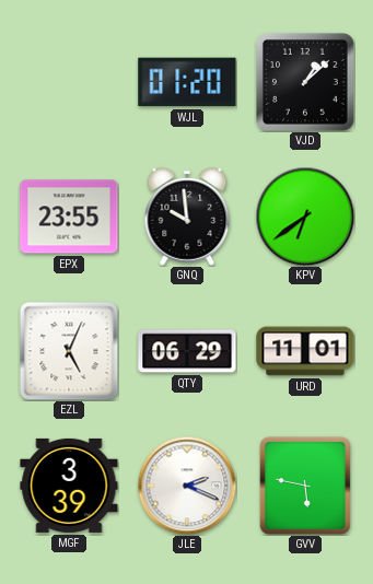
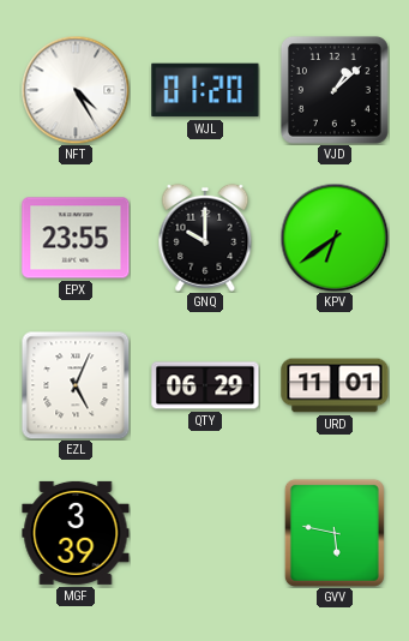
NFT: none -> 4:25 (76, 90)
GNQ: 9:59 -> 10:00 (205, 238)
JLE: 2:19 -> none (187, 486)
